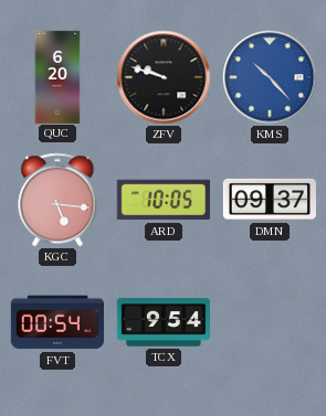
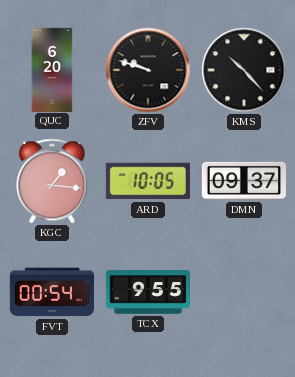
KMS dial: blue -> black (244, 70)
KGC: 5:16 -> 1:16 (52, 181)
TCX: 9:54 -> 9:55 (147, 292)
